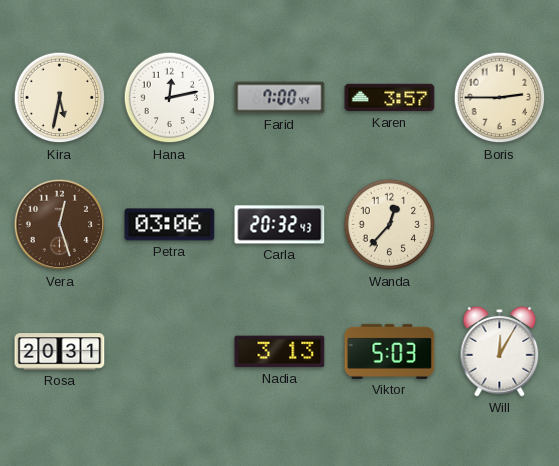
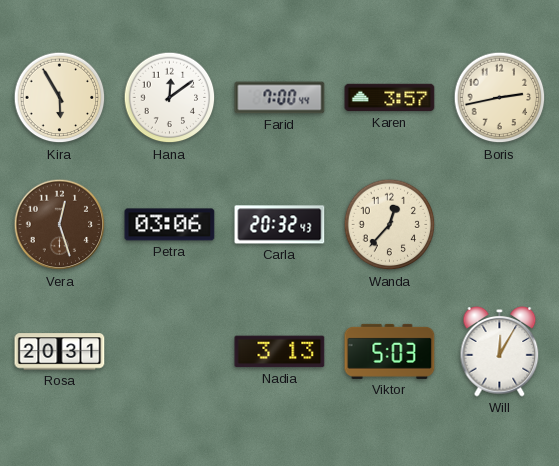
Kira: 5:32 -> 5:55 (60, 98)
Hana: 12:13 -> 12:09 (170, 98)
Boris: 2:45 -> 2:43 (500, 98)
